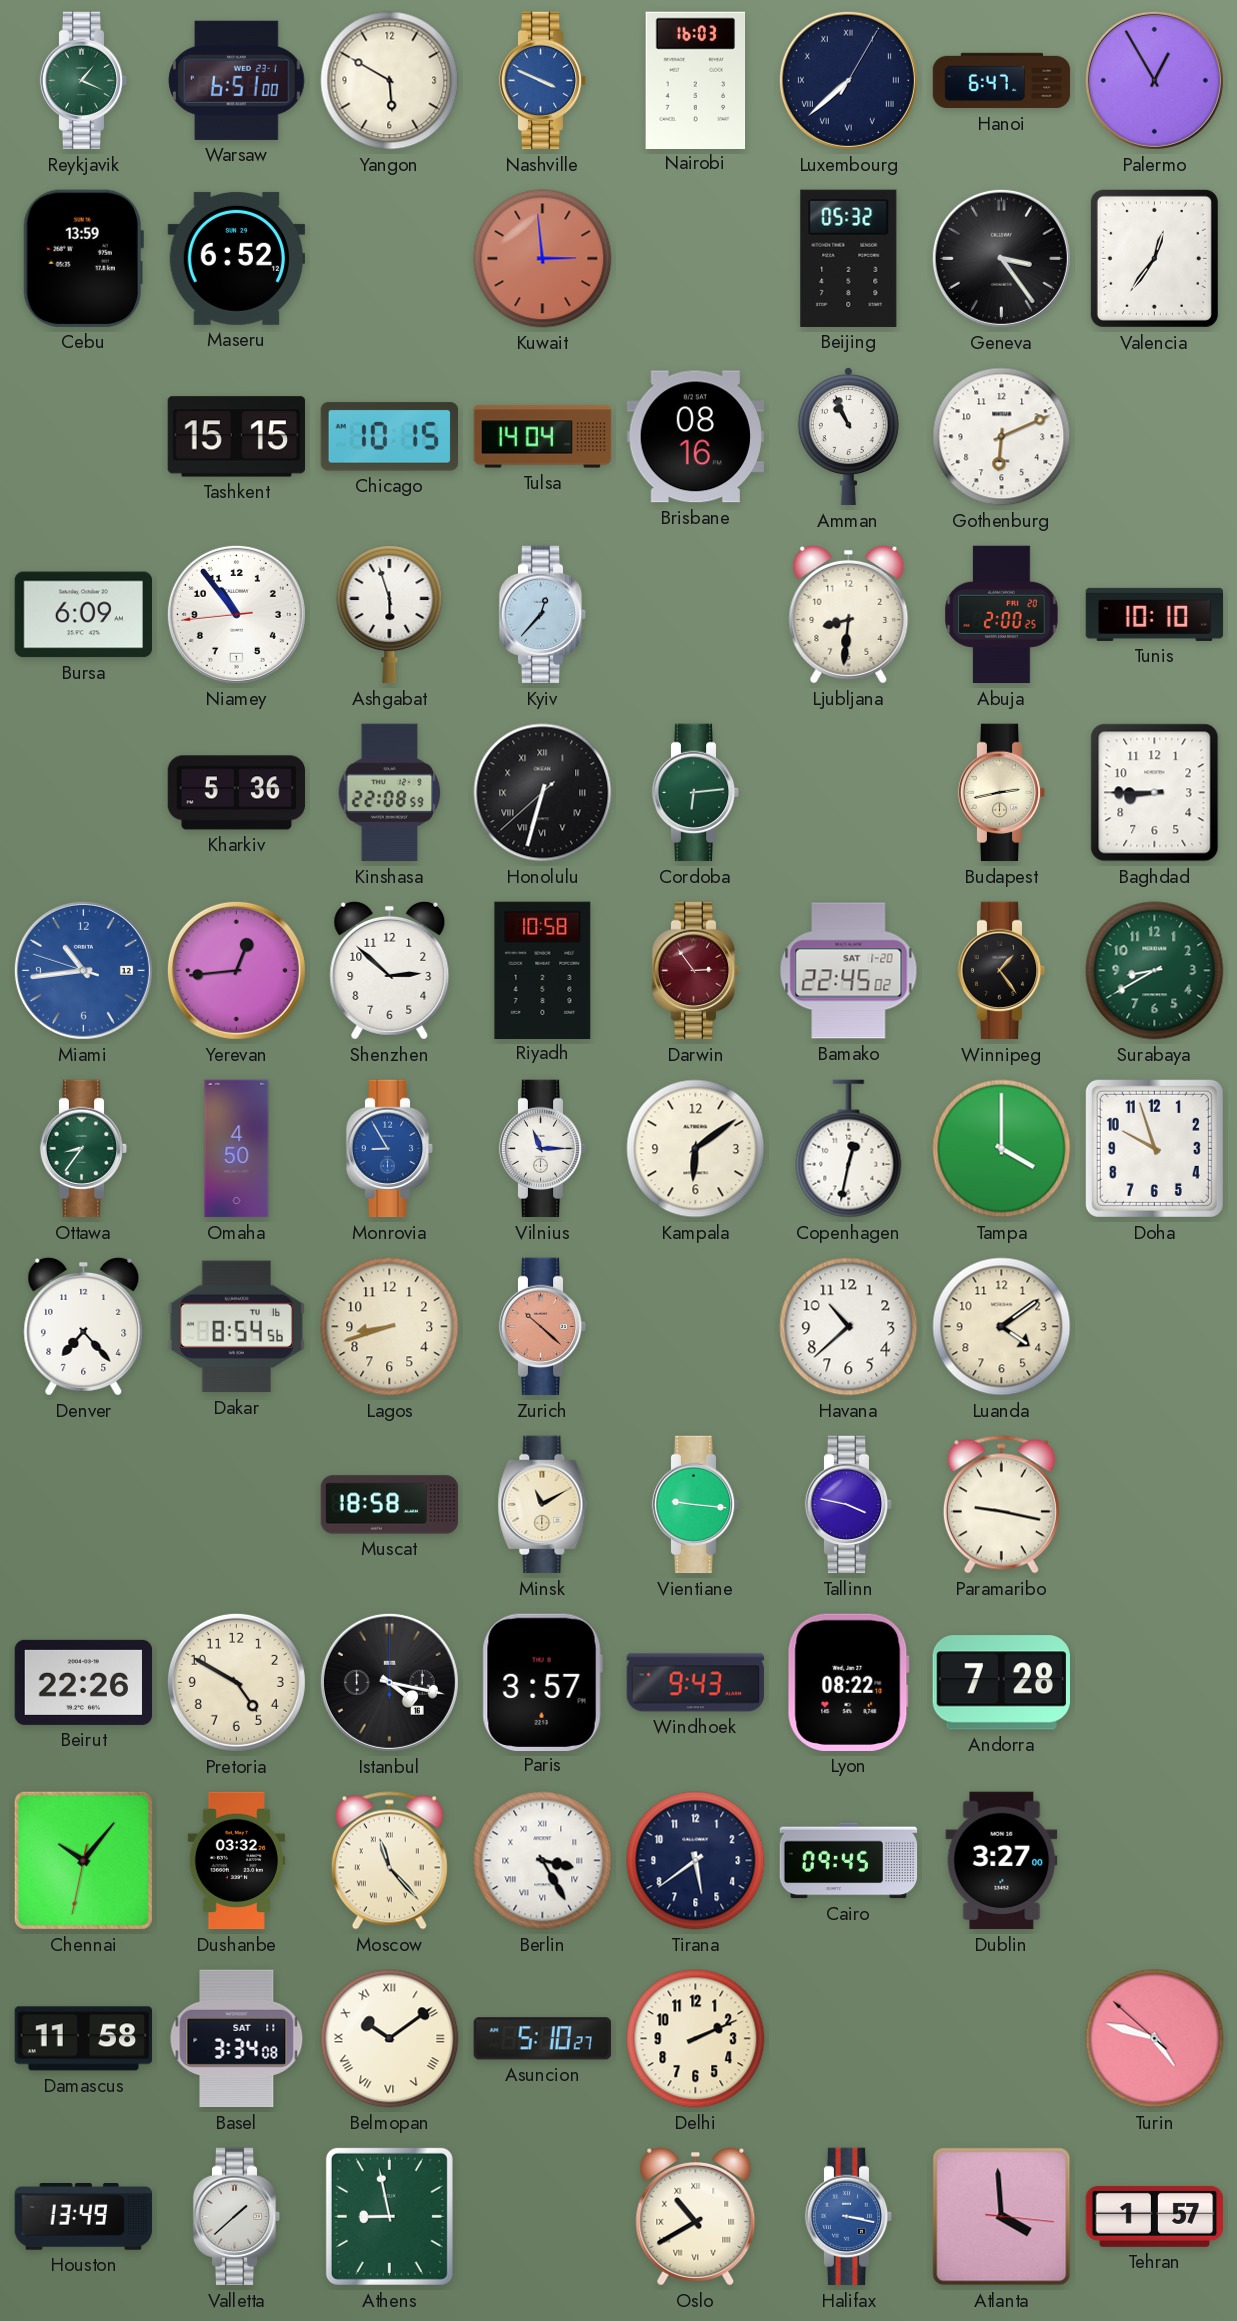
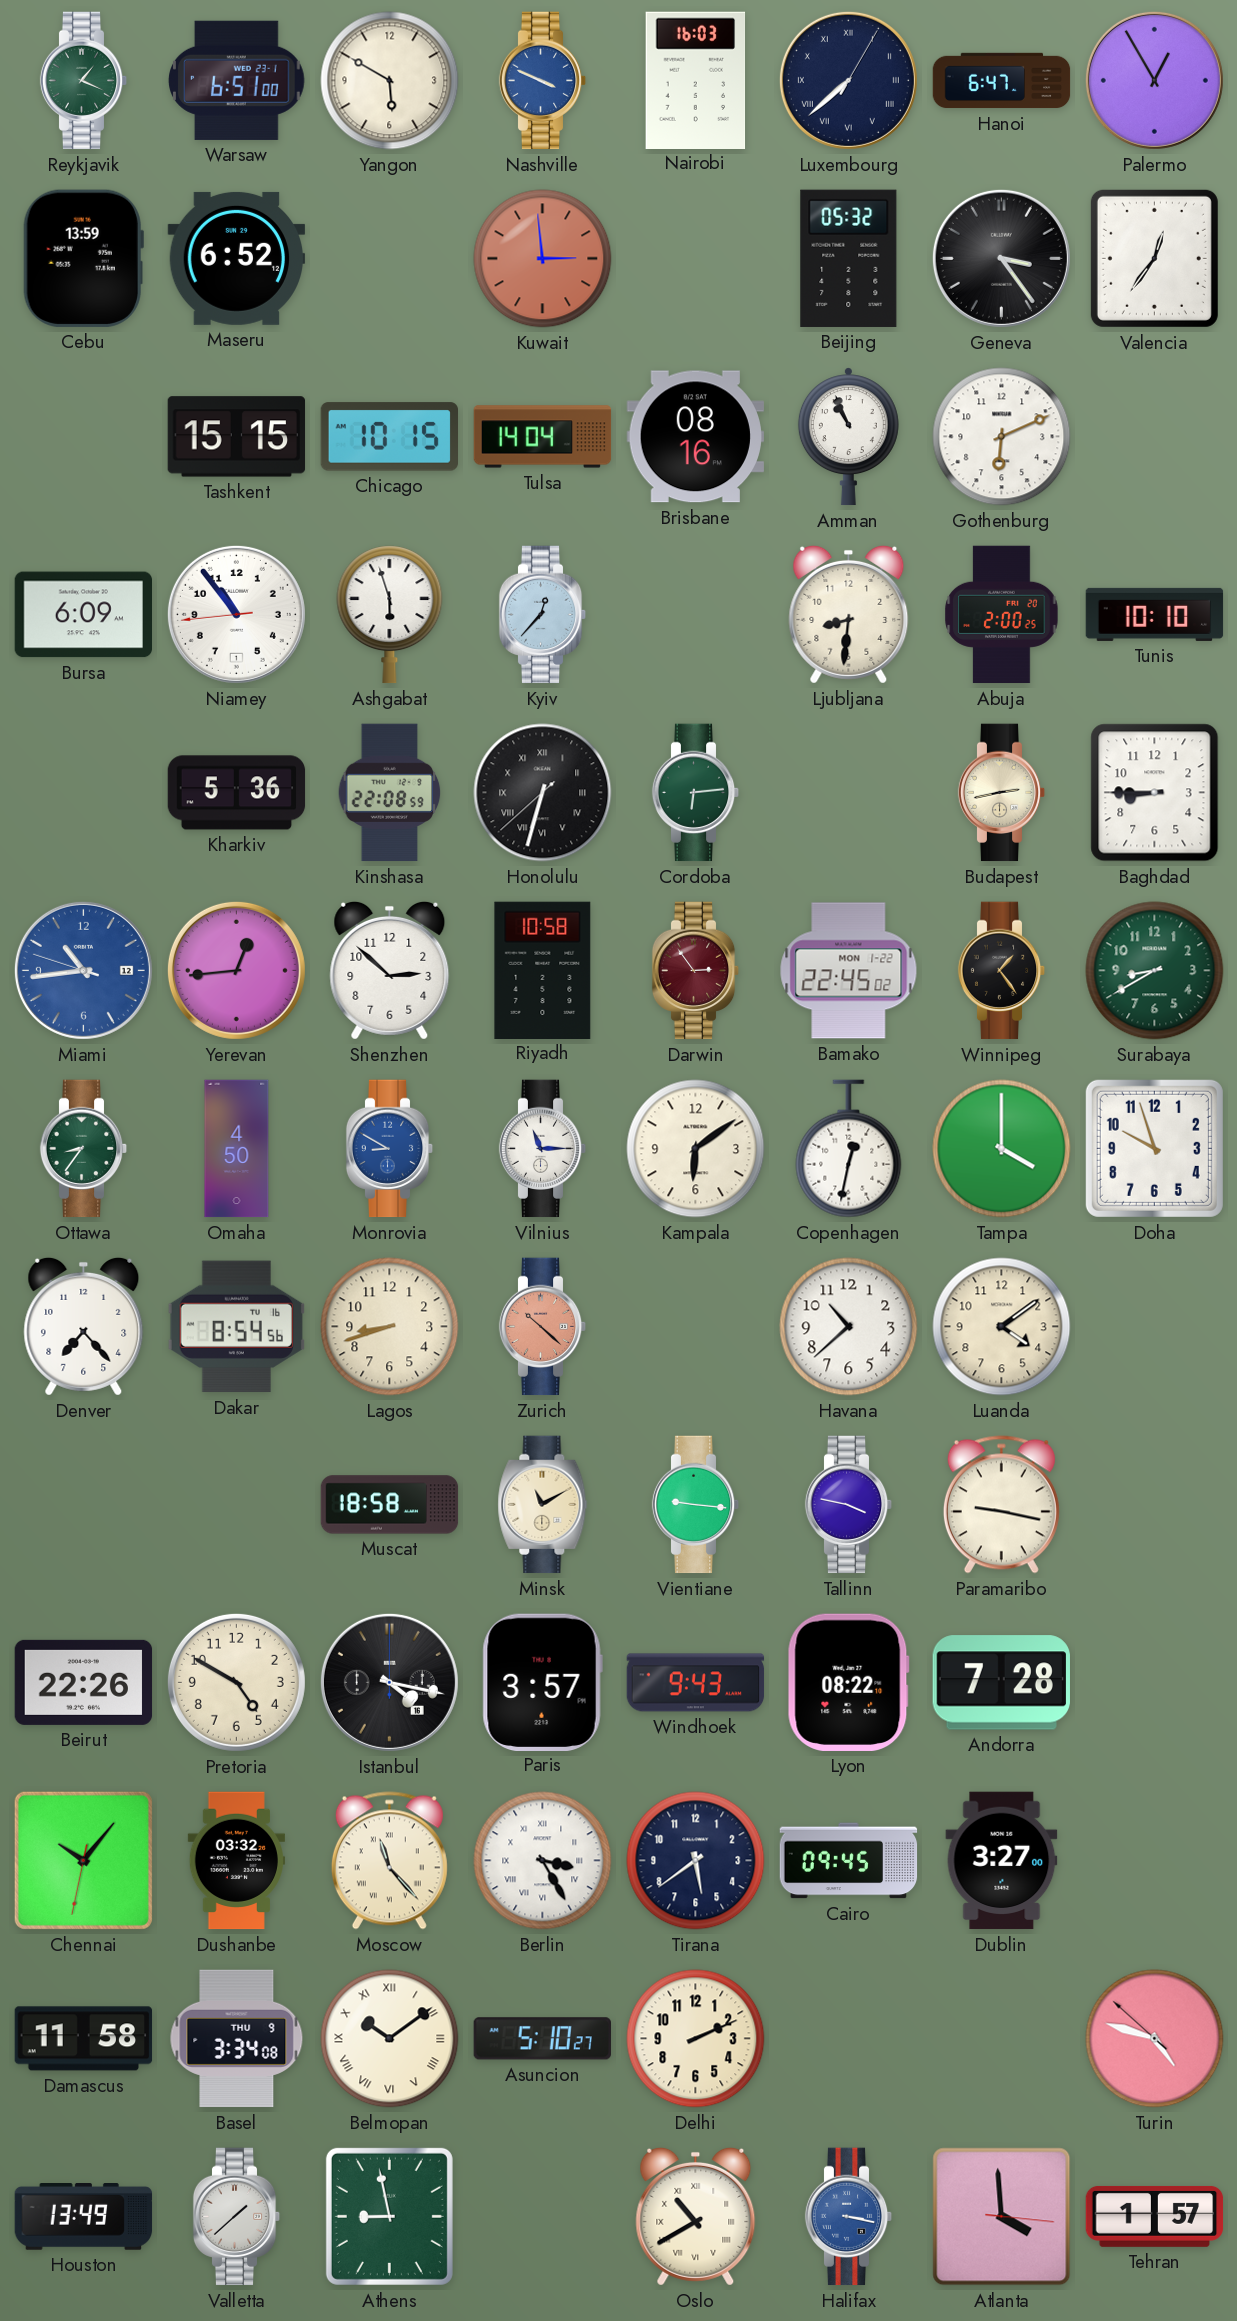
Bamako date: SAT 1-20 -> MON 1-22 (849, 971)
Monrovia: 8:55 -> 8:50 (390, 1149)
Basel date: SAT 11 -> THU 9 (237, 2039)
